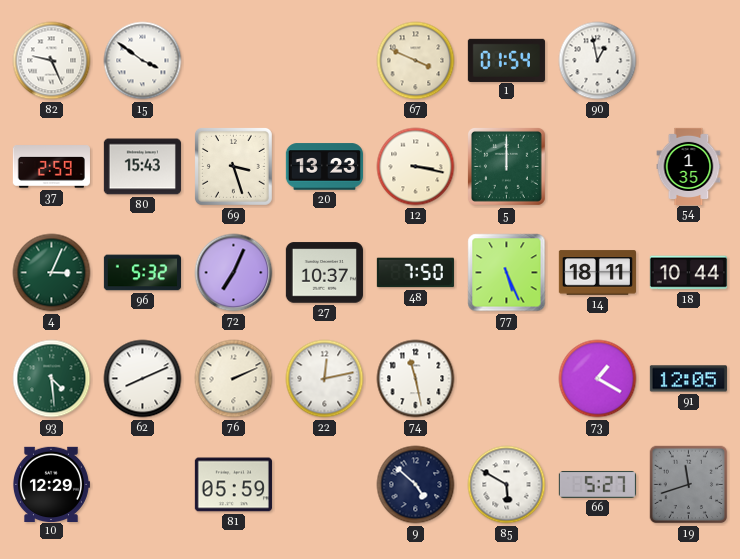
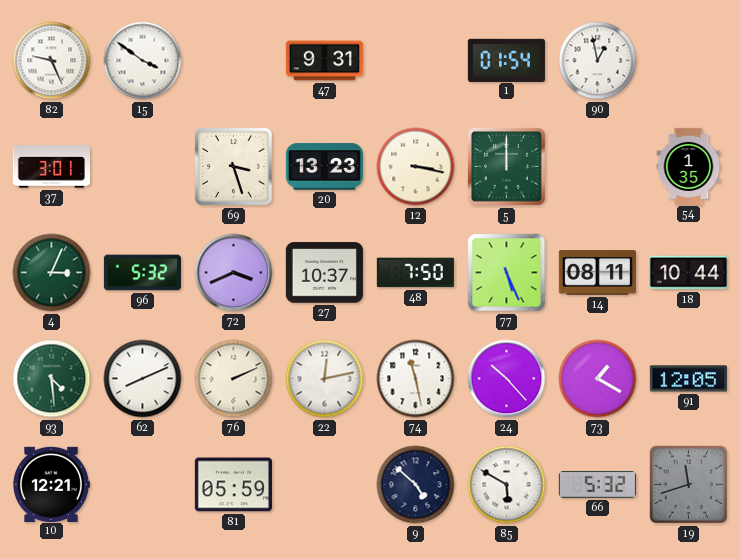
47: none -> 9:31 (324, 61)
67: 3:49 -> none (416, 61)
37: 2:59 -> 3:01 (51, 167)
80: 15:43 -> none (142, 167)
72: 7:04 -> 3:41 (234, 273)
14: 18:11 -> 08:11 (597, 273)
24: none -> 10:23 (507, 379)
10: 12:29 -> 12:21 (51, 484)
66: 5:27 -> 5:32 (597, 484)
